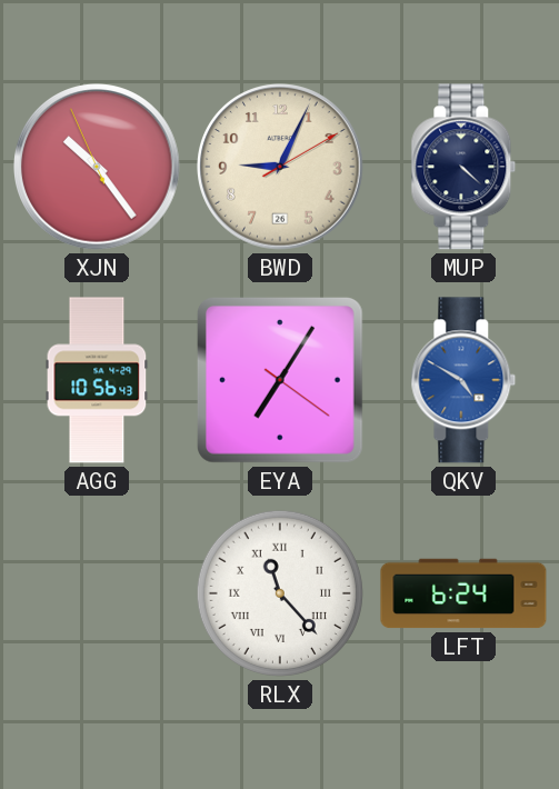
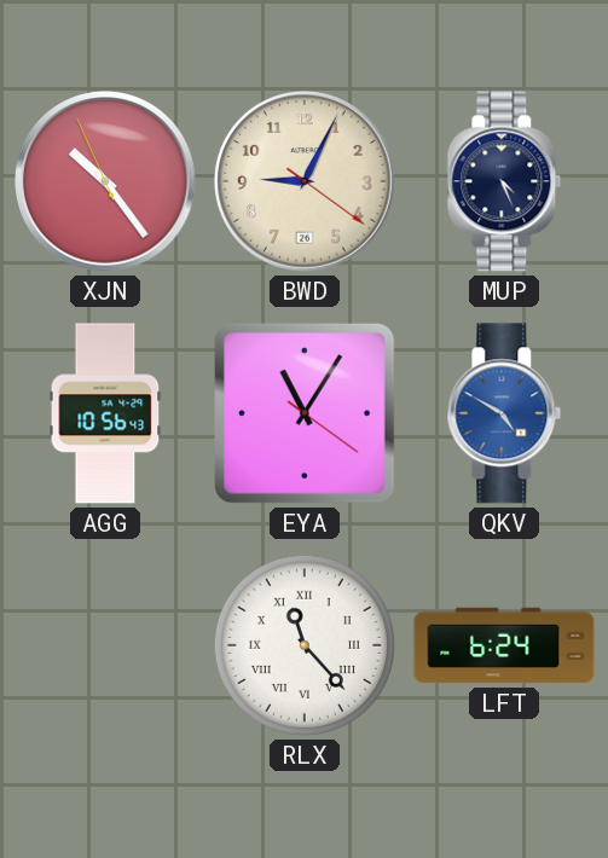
BWD: 9:04:10 -> 9:04:21 (305, 181)
MUP: 4:22 -> 4:26 (504, 181)
EYA: 7:05 -> 11:05 (305, 413)
